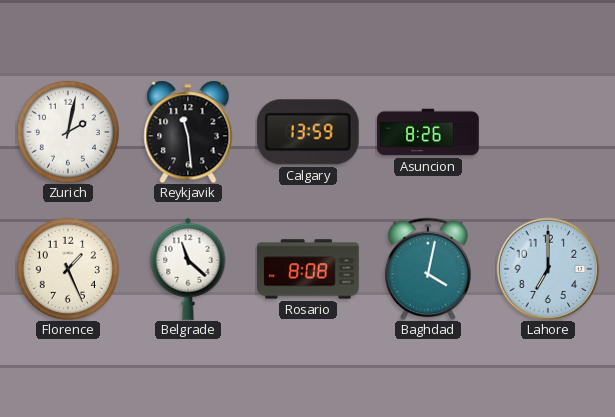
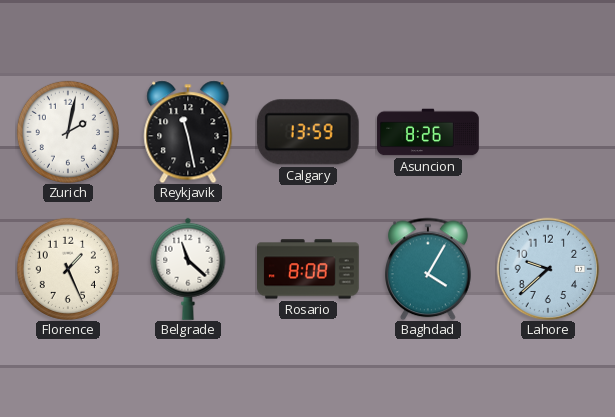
Reykjavik: 11:29 -> 11:28 (188, 132)
Baghdad: 4:02 -> 4:05 (429, 269)
Lahore: 7:00 -> 9:38 (548, 269)
